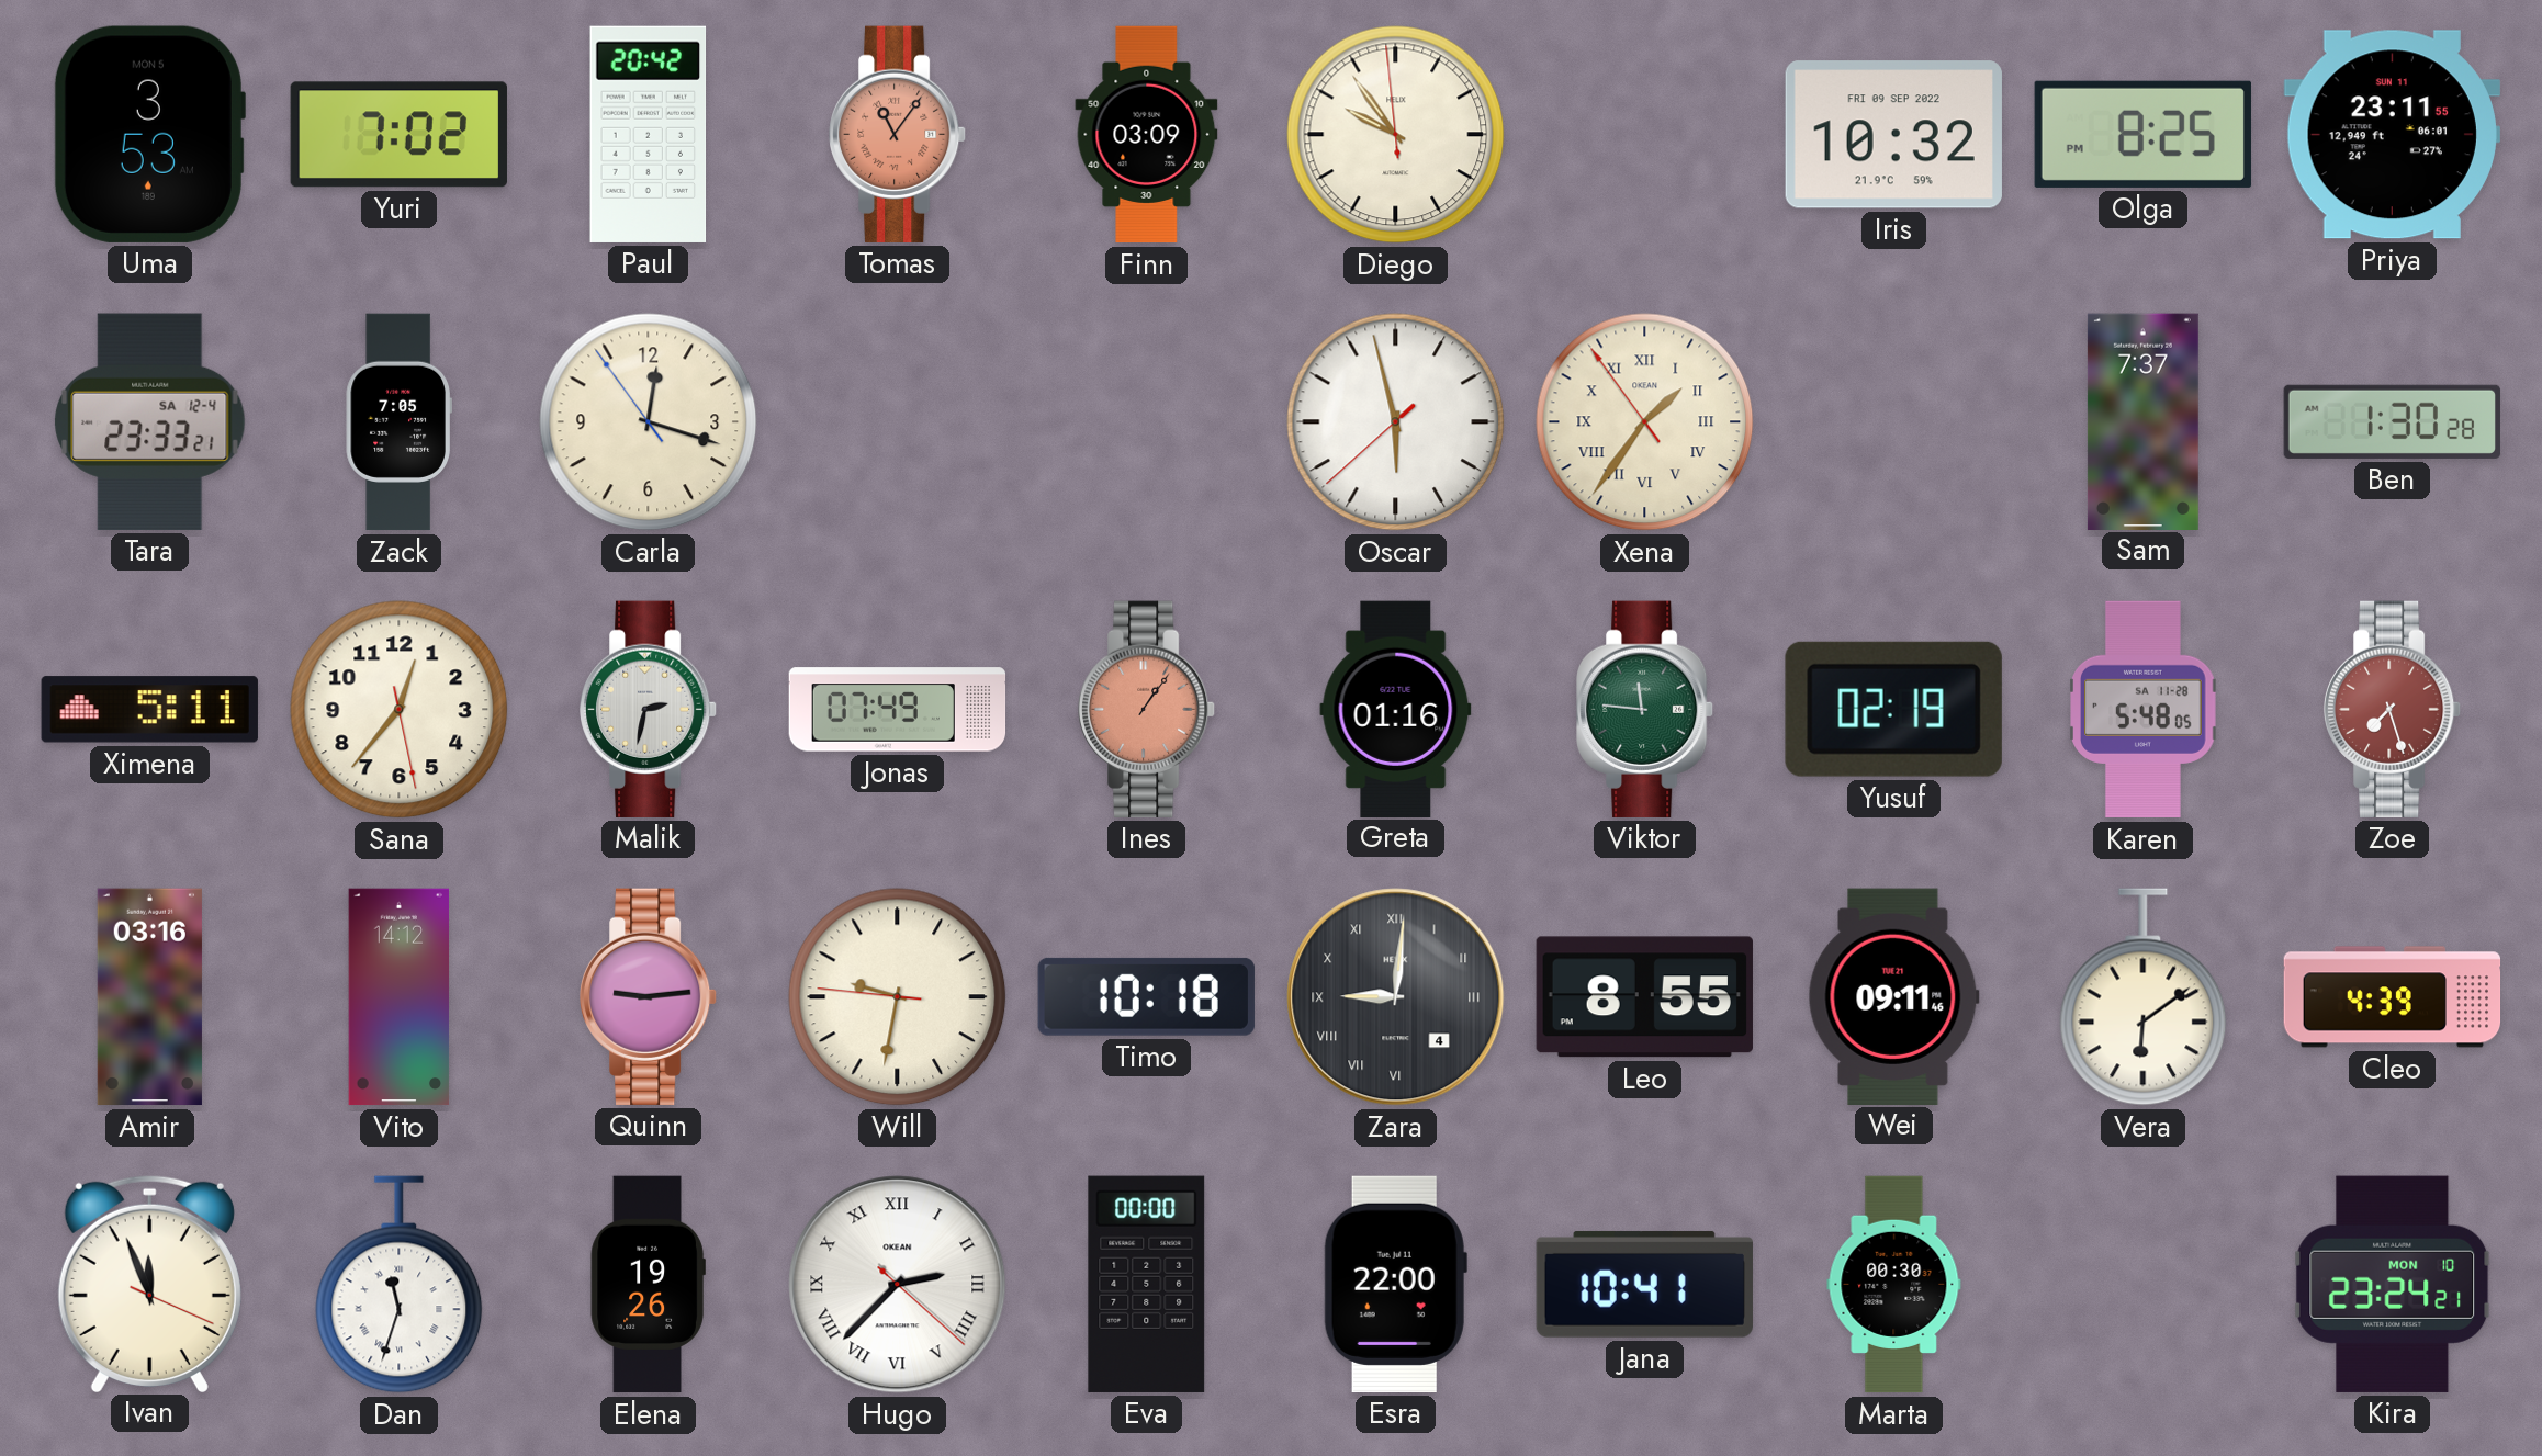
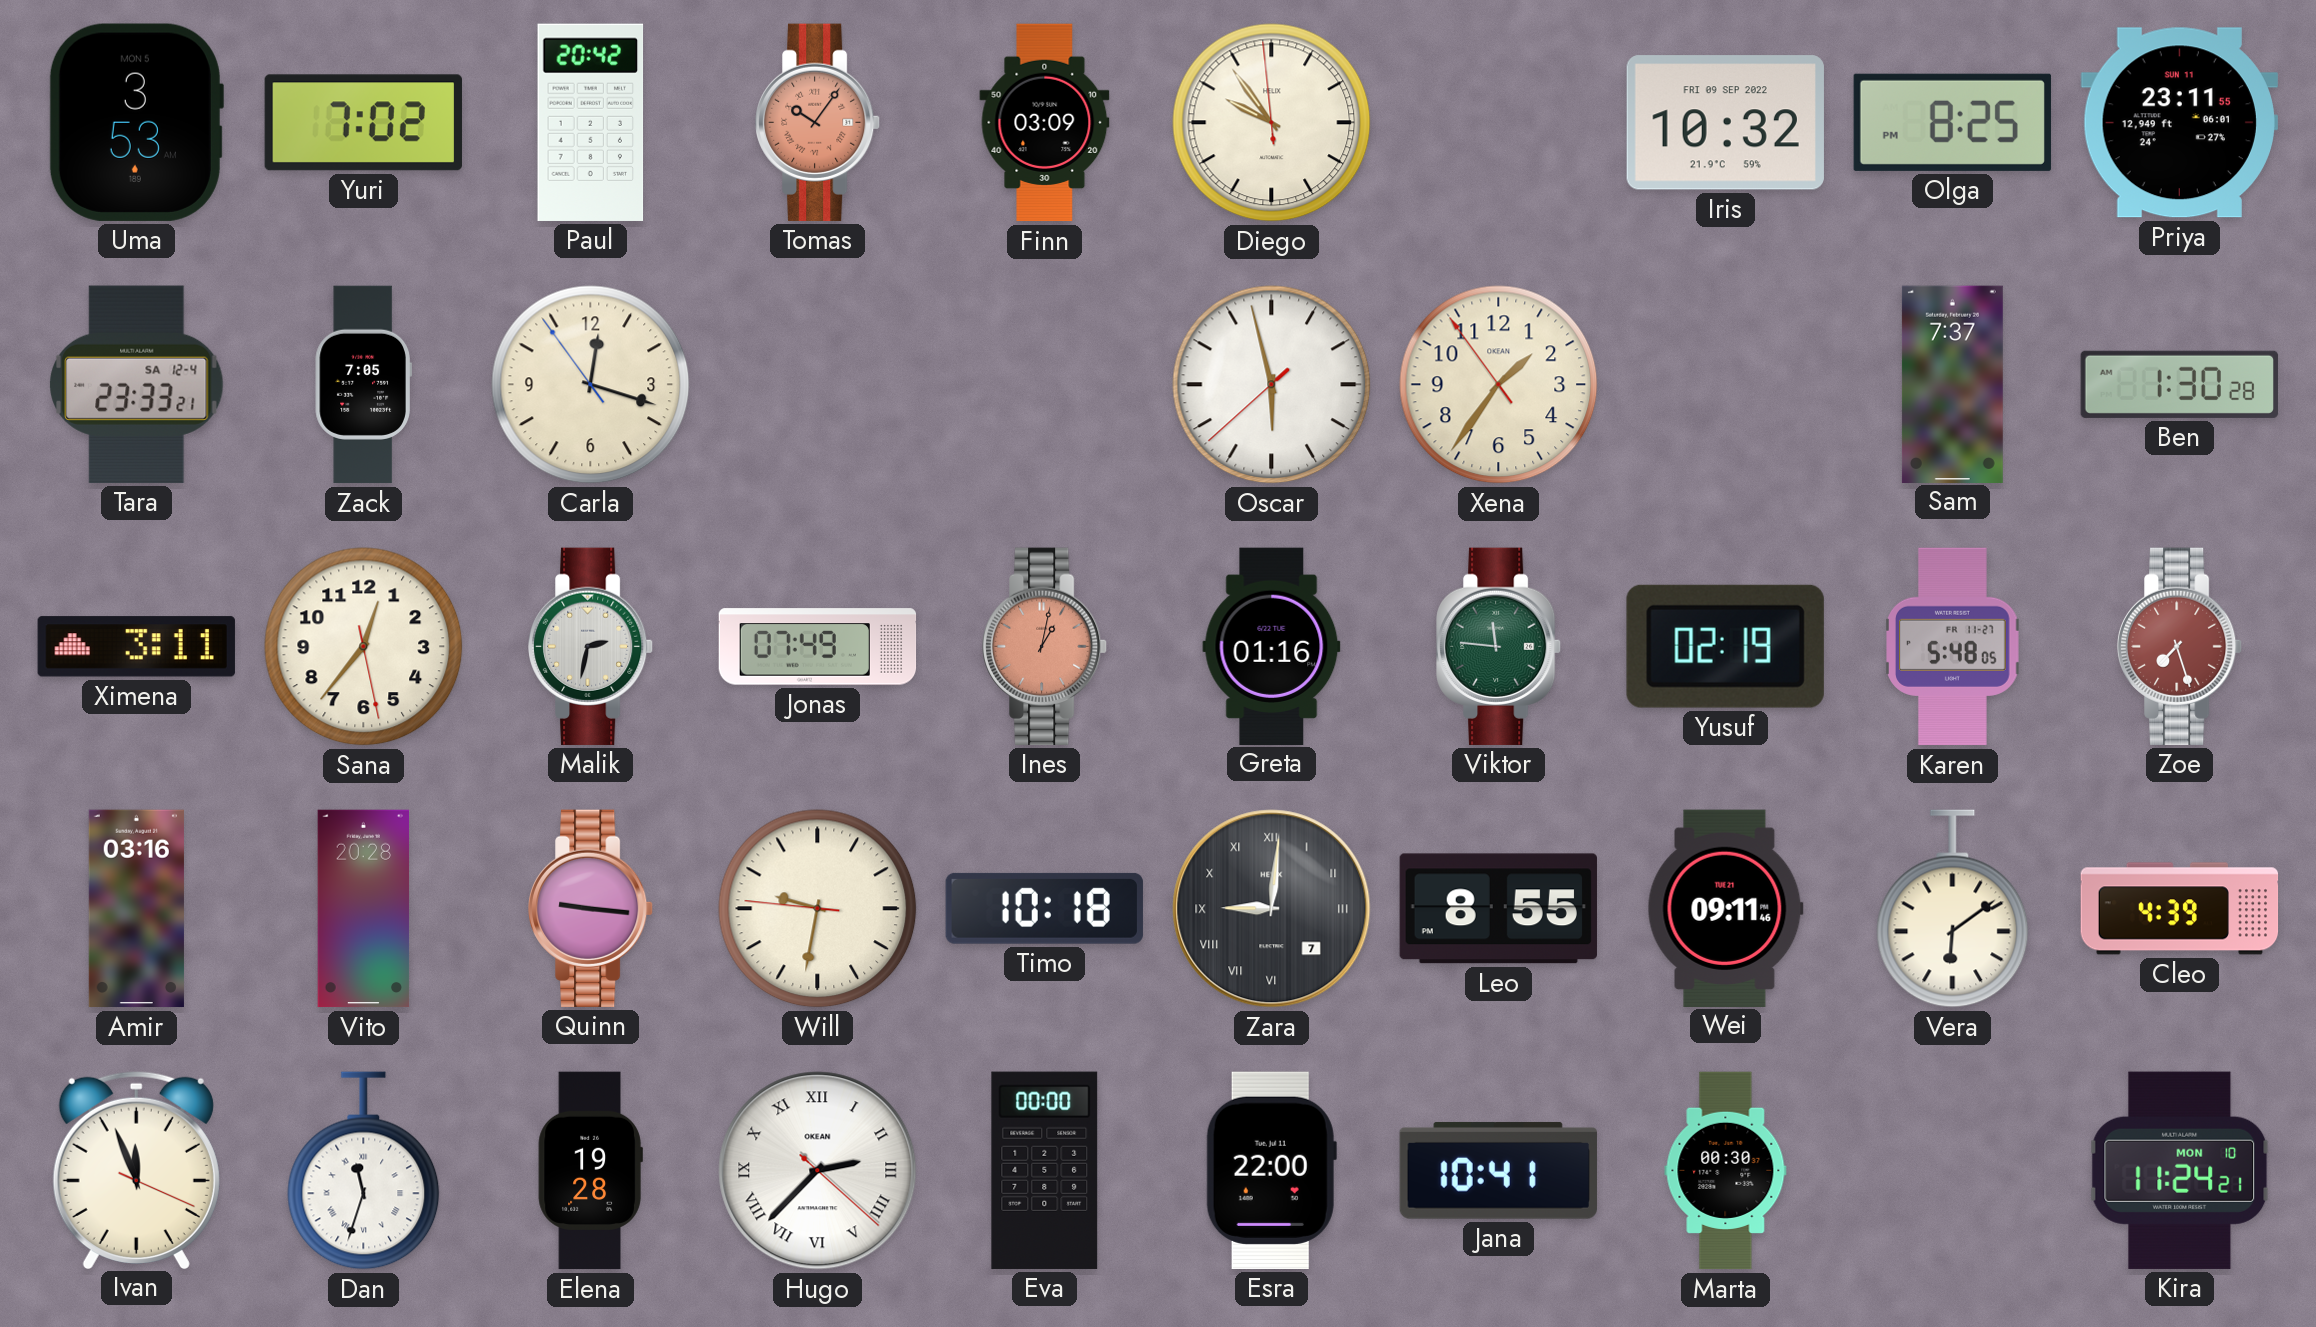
Tomas: 11:06 -> 10:06 (819, 122)
Xena numerals: Roman -> Arabic (1499, 385)
Ximena: 5:11 -> 3:11 (136, 647)
Ines: 1:06 -> 1:02 (1046, 646)
Karen date: SA 11-28 -> FR 11-27 (1953, 647)
Vito: 14:12 -> 20:28 (364, 909)
Quinn: 9:14 -> 9:16 (592, 908)
Zara date: 4 -> 7 (1272, 909)
Elena: 19:26 -> 19:28 (590, 1171)
Kira: 23:24 -> 11:24 (2180, 1170)
